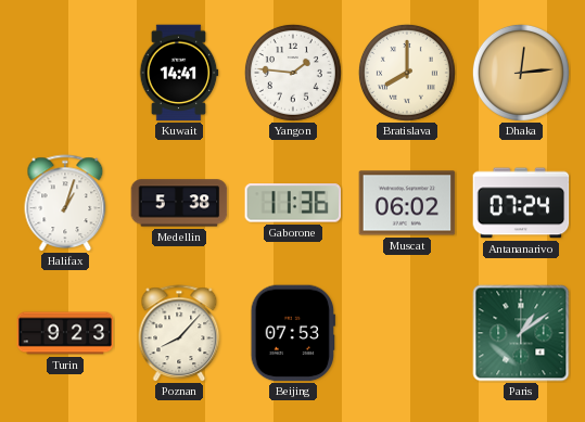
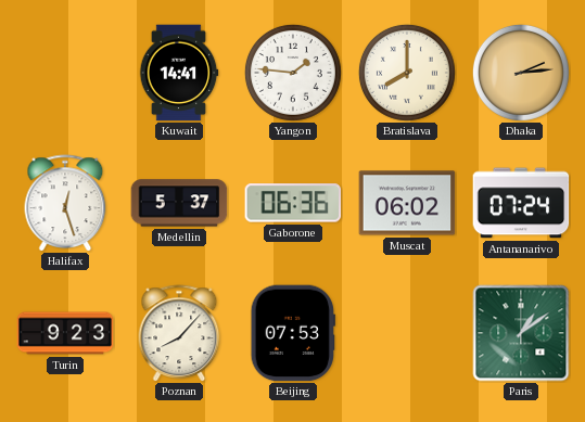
Dhaka: 12:14 -> 2:14 (521, 73)
Halifax: 1:03 -> 12:27 (65, 203)
Medellin: 5:38 -> 5:37 (179, 203)
Gaborone: 11:36 -> 06:36 (293, 203)
